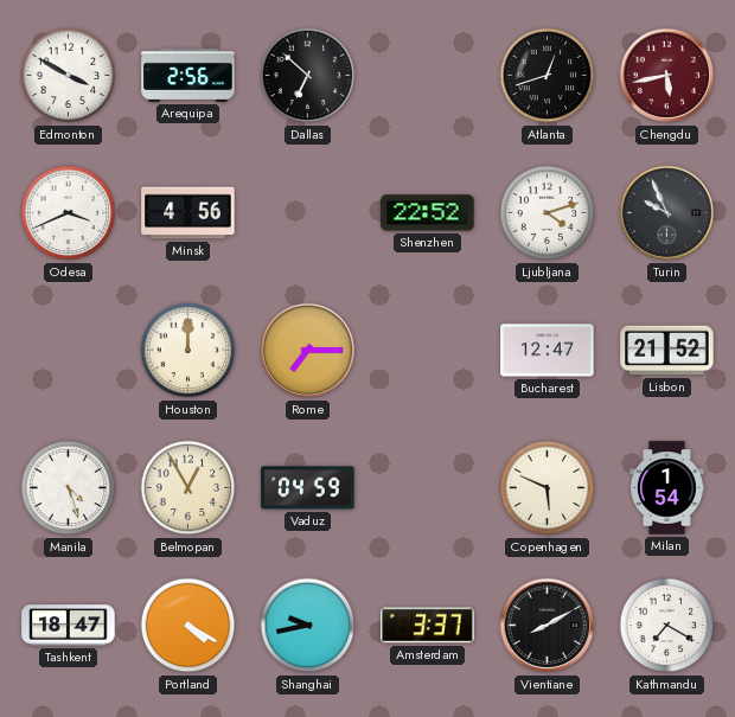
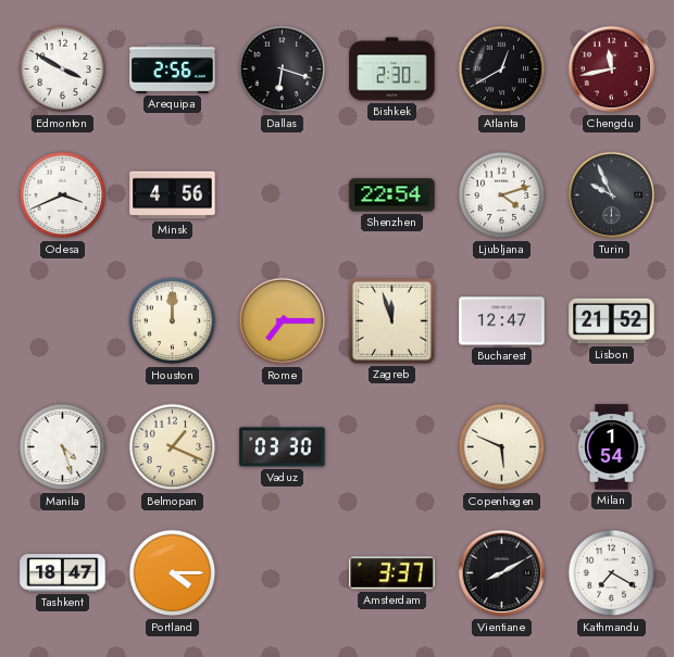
Dallas: 6:52 -> 6:18 (283, 70)
Bishkek: none -> 2:30 (392, 70)
Atlanta: 12:42 -> 12:40 (502, 70)
Chengdu: 5:43 -> 11:43 (612, 70)
Shenzhen: 22:52 -> 22:54 (392, 195)
Zagreb: none -> 11:57 (392, 321)
Belmopan: 12:55 -> 1:19 (173, 447)
Vaduz: 04:59 -> 03:30 (283, 447)
Portland: 4:20 -> 4:15 (173, 573)
Shanghai: 9:43 -> none (308, 626)
